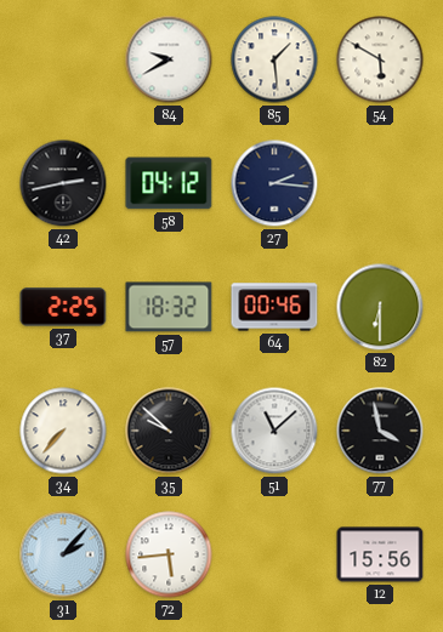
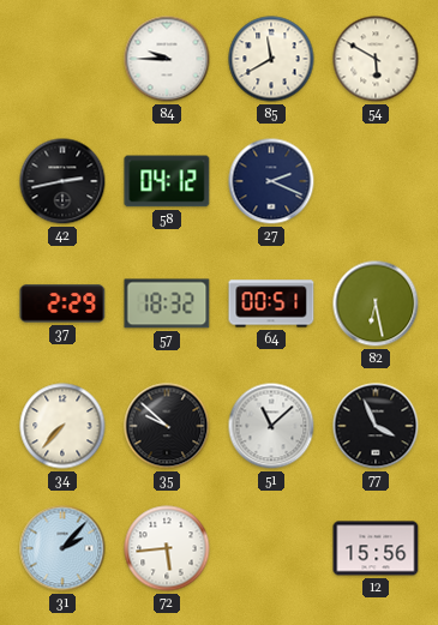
84: 9:40 -> 9:45 (167, 59)
85: 1:29 -> 11:40 (271, 59)
27: 2:16 -> 2:19 (271, 181)
37: 2:25 -> 2:29 (62, 304)
64: 00:46 -> 00:51 (271, 304)
82: 6:30 -> 6:28 (376, 304)
77: 3:58 -> 3:56 (376, 426)
